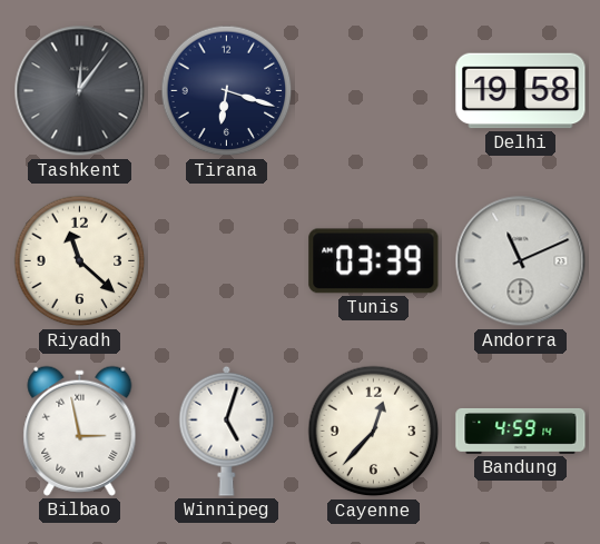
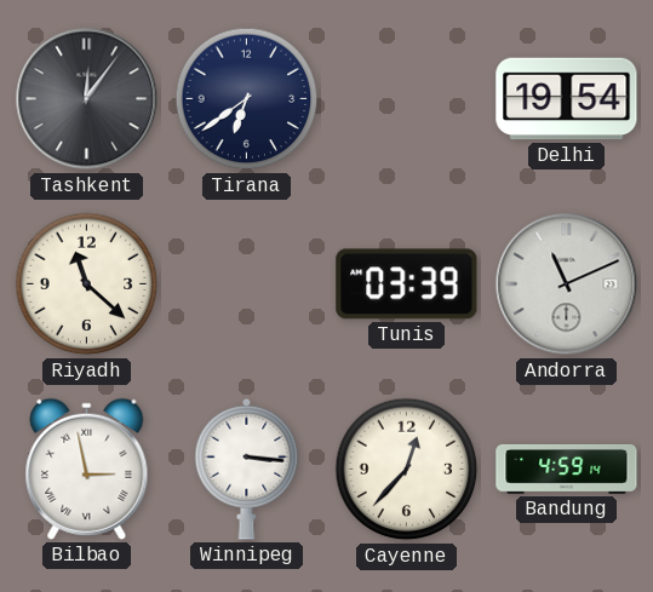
Tirana: 6:18 -> 6:39 (247, 99)
Delhi: 19:58 -> 19:54 (567, 99)
Winnipeg: 5:03 -> 3:16 (247, 469)
